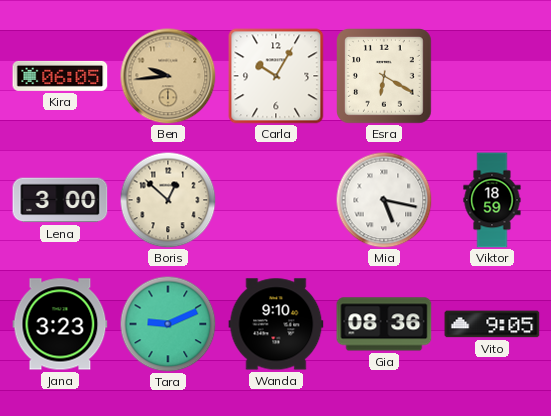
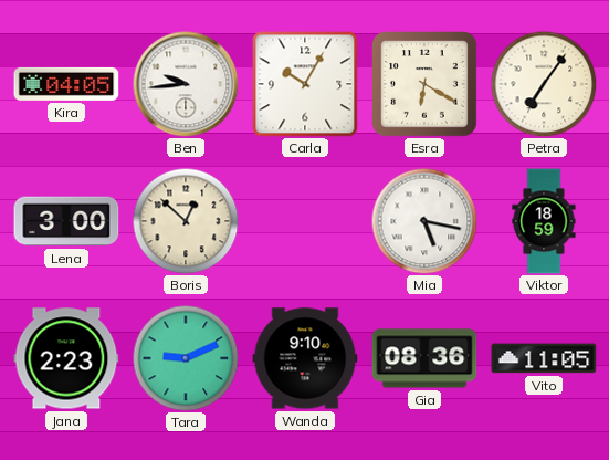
Kira: 06:05 -> 04:05 (66, 84)
Ben dial: champagne -> white (186, 84)
Petra: none -> 7:06 (544, 84)
Jana: 3:23 -> 2:23 (66, 358)
Vito: 9:05 -> 11:05 (544, 358)
